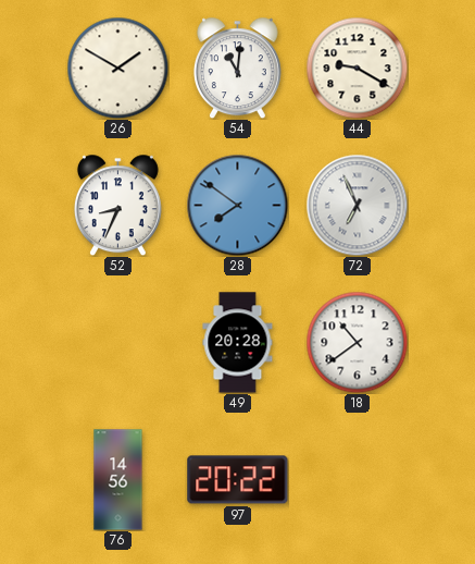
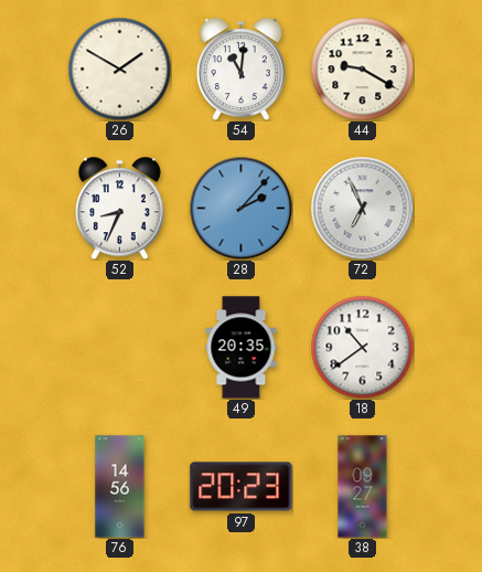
28: 7:51 -> 2:07 (240, 208)
49: 20:28 -> 20:35 (242, 348)
97: 20:22 -> 20:23 (242, 487)
38: none -> 09:27 (363, 487)
